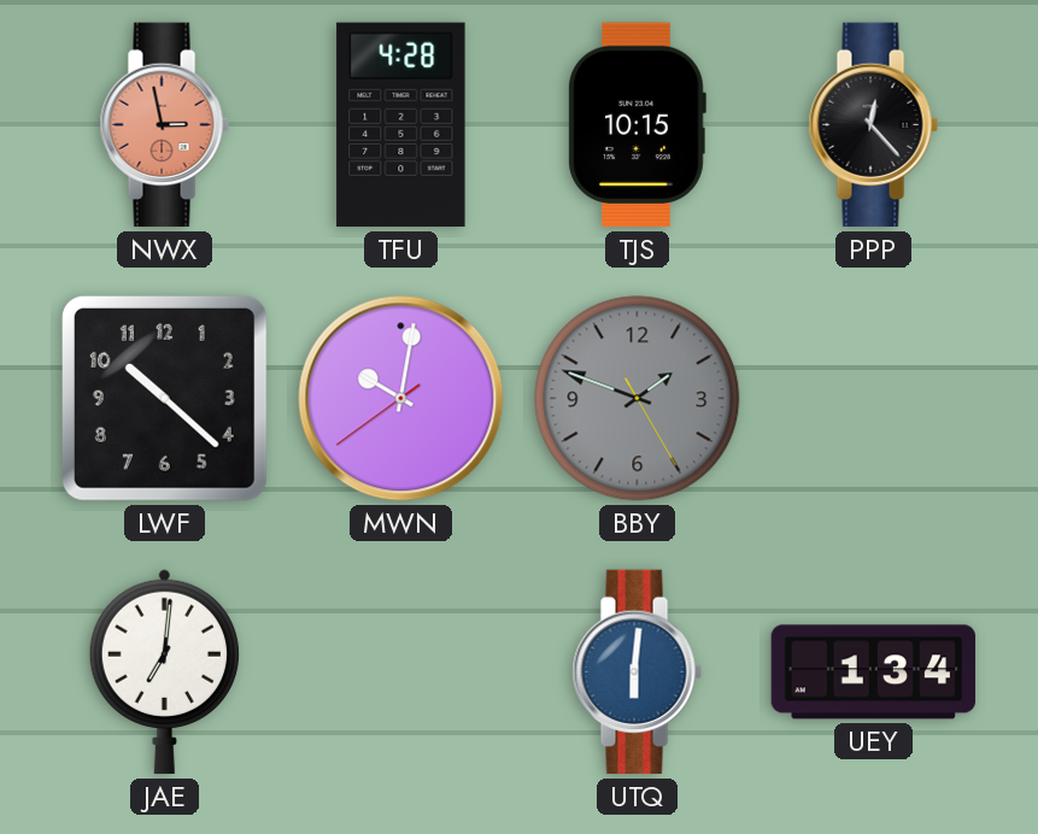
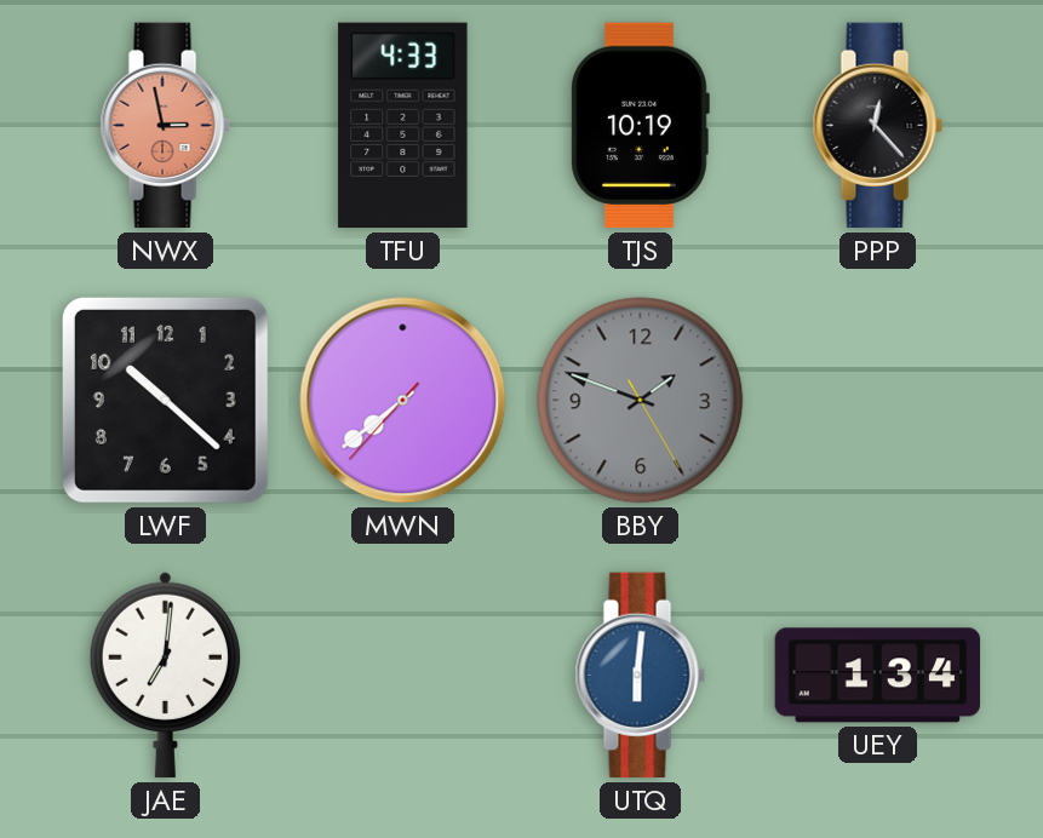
TFU: 4:28 -> 4:33 (403, 126)
TJS: 10:15 -> 10:19 (640, 126)
MWN: 10:01 -> 7:38 (403, 401)
